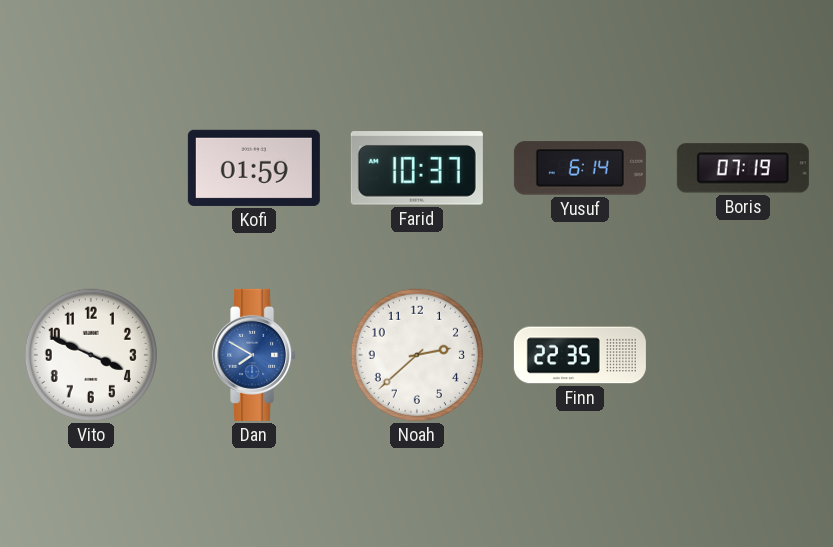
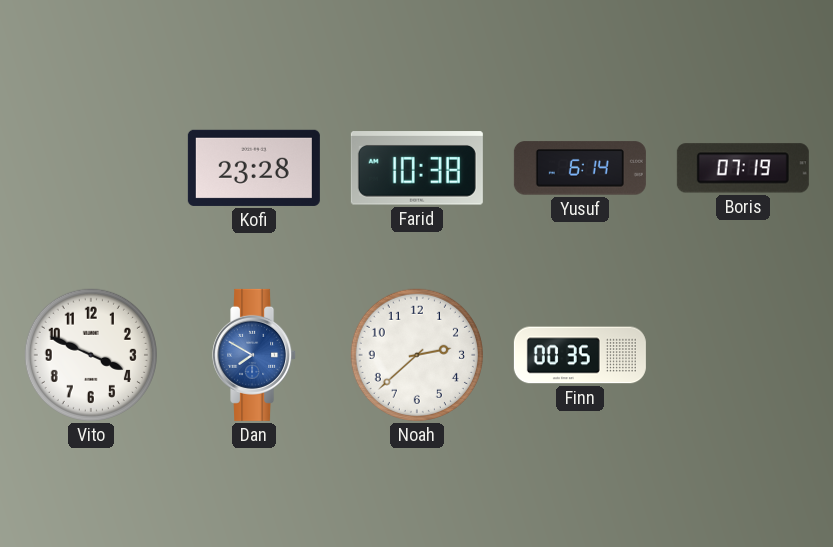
Kofi: 01:59 -> 23:28 (254, 168)
Farid: 10:37 -> 10:38 (417, 168)
Finn: 22:35 -> 00:35 (580, 355)
